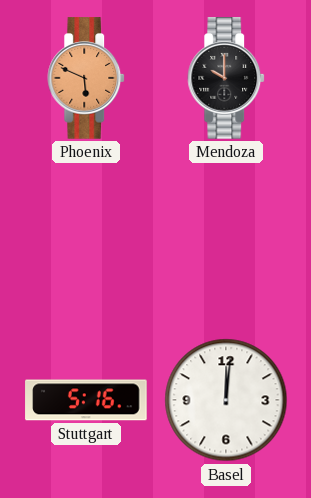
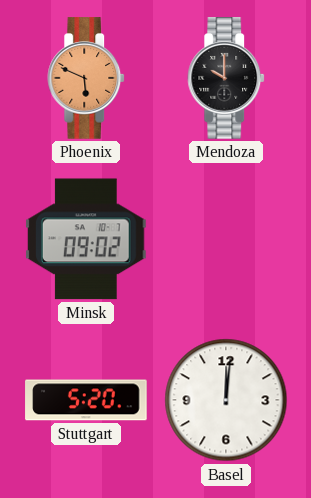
Minsk: none -> 09:02 (87, 239)
Stuttgart: 5:16 -> 5:20 (86, 400)
